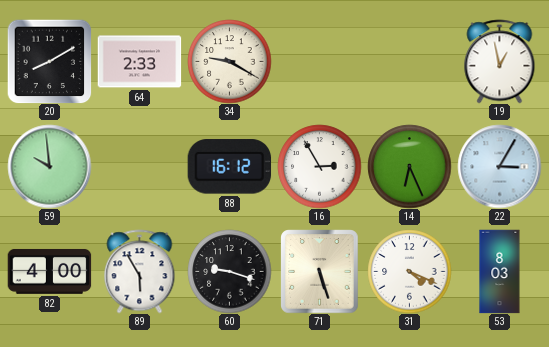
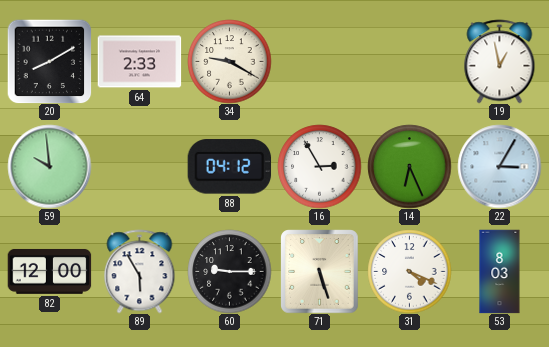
88: 16:12 -> 04:12 (229, 167)
82: 4:00 -> 12:00 (49, 271)
60: 9:18 -> 9:15 (229, 271)
